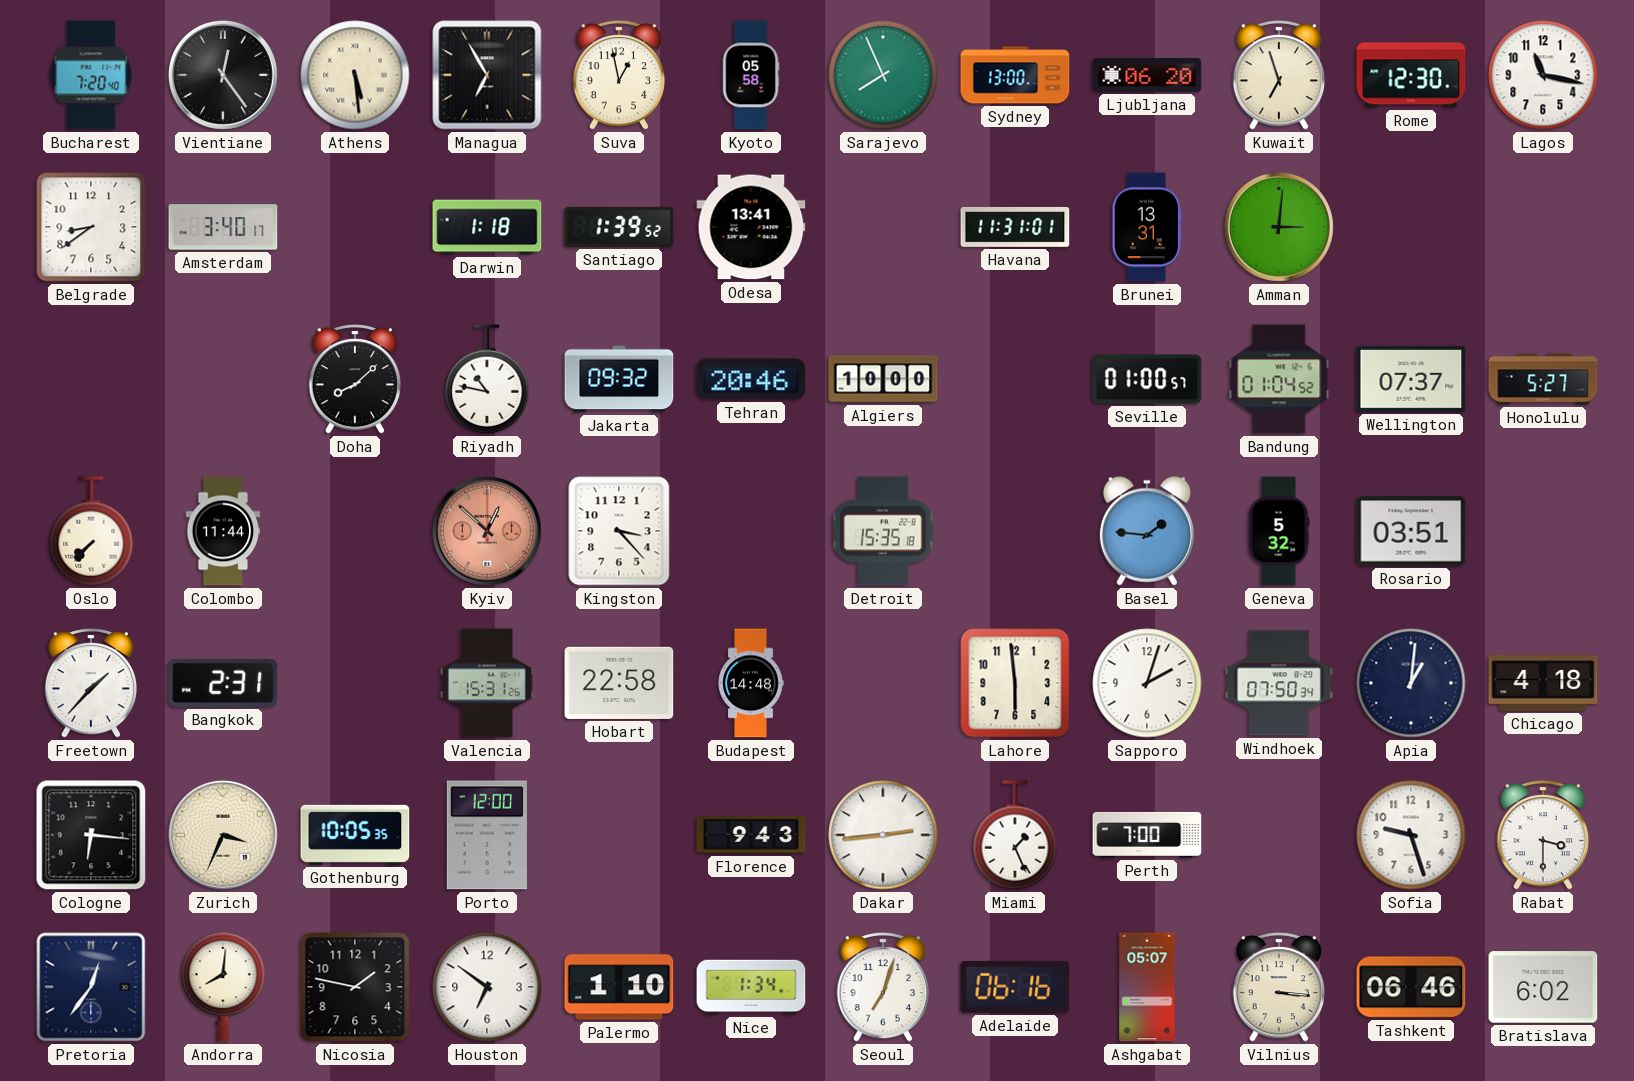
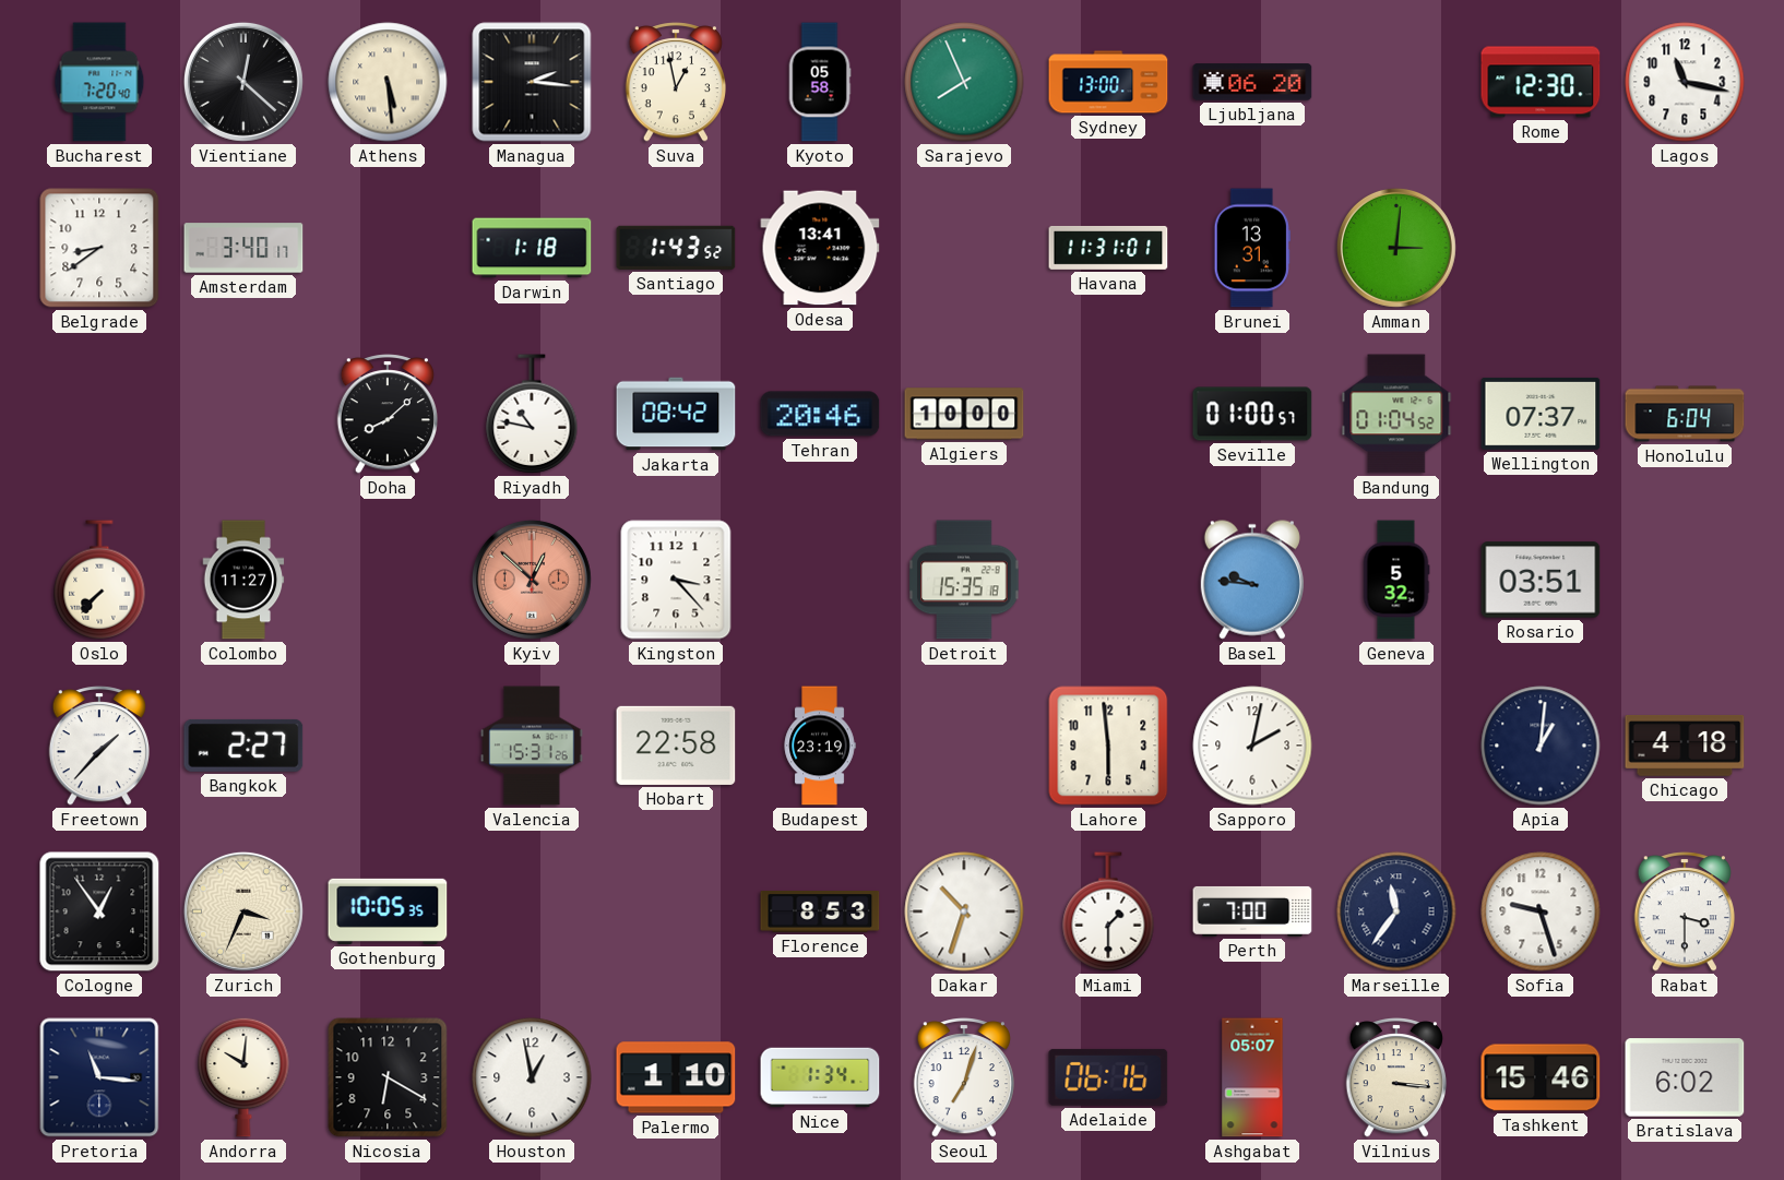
Vientiane: 12:24 -> 12:22 (243, 82)
Managua: 6:55 -> 2:16 (532, 82)
Kuwait: 6:57 -> none (1278, 75)
Santiago: 1:39 -> 1:43 (676, 248)
Jakarta: 09:32 -> 08:42 (676, 414)
Honolulu: 5:27 -> 6:04 (1685, 414)
Colombo: 11:44 -> 11:27 (243, 580)
Basel: 1:46 -> 9:46 (1252, 580)
Bangkok: 2:31 -> 2:27 (243, 746)
Budapest: 14:48 -> 23:19 (820, 746)
Sapporo: 2:03 -> 2:02 (1252, 746)
Windhoek: 07:50 -> none (1279, 683)
Cologne: 6:16 -> 12:54 (99, 911)
Porto: 12:00 -> none (487, 835)
Florence: 9:43 -> 8:53 (820, 913)
Dakar: 2:44 -> 10:33 (964, 911)
Miami: 1:26 -> 1:30 (1108, 911)
Marseille: none -> 11:36 (1396, 911)
Pretoria: 12:36 -> 11:16 (99, 1077)
Andorra: 8:01 -> 10:01 (243, 1077)
Nicosia: 1:47 -> 6:20 (388, 1077)
Houston: 6:51 -> 12:58 (532, 1077)
Tashkent: 06:46 -> 15:46 (1541, 1077)
